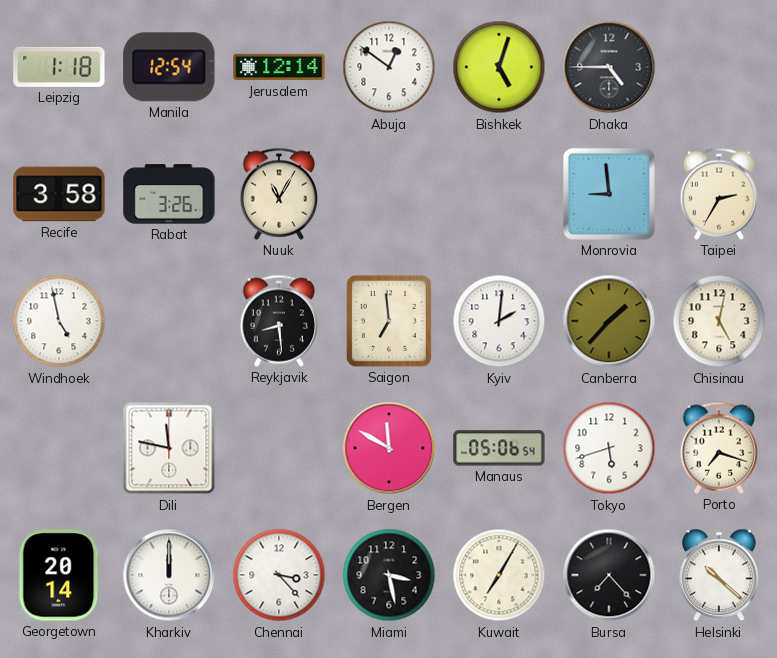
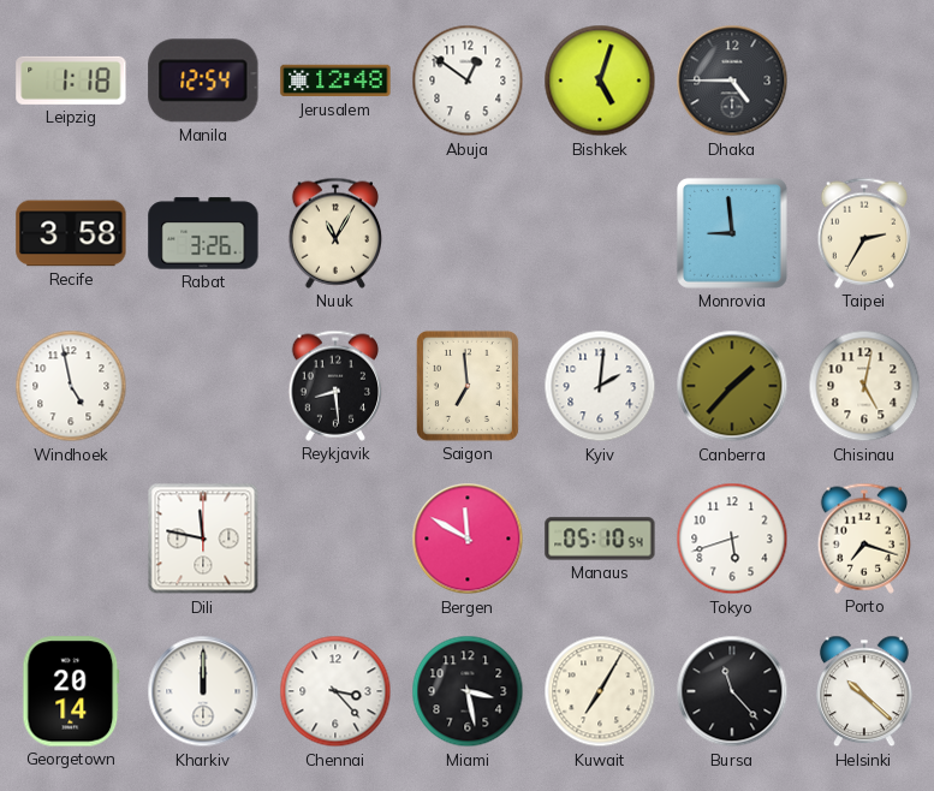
Jerusalem: 12:14 -> 12:48 (335, 81)
Manaus: 05:06 -> 05:10 (600, 539)
Bursa: 7:23 -> 11:23 (732, 691)
